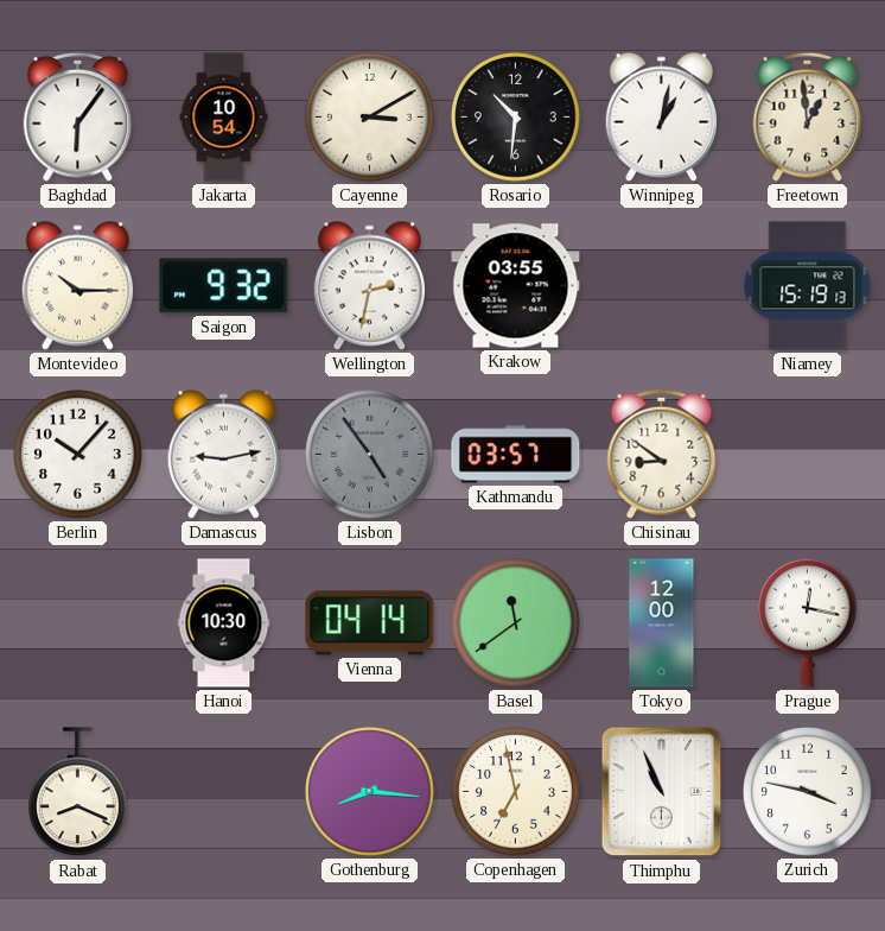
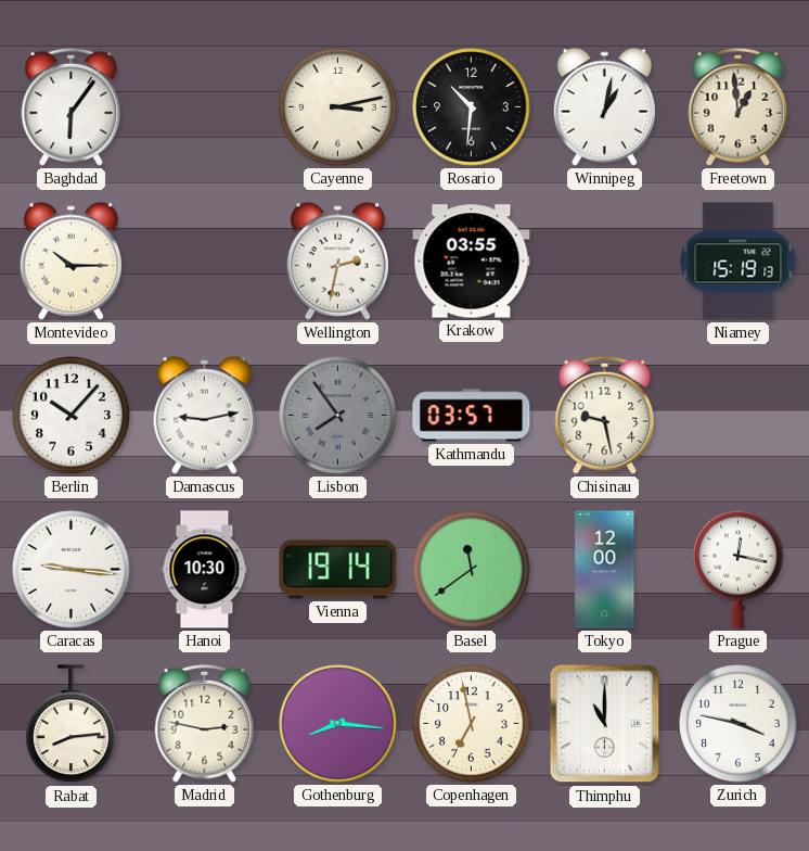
Jakarta: 10:54 -> none (224, 118)
Cayenne: 3:10 -> 3:13 (338, 107)
Saigon: 9:32 -> none (224, 286)
Lisbon: 4:54 -> 7:54 (338, 416)
Chisinau: 8:51 -> 9:28 (605, 415)
Caracas: none -> 9:16 (72, 570)
Vienna: 04:14 -> 19:14 (338, 570)
Rabat: 8:19 -> 8:14 (72, 724)
Madrid: none -> 2:47 (205, 723)
Thimphu: 10:56 -> 11:00 (605, 724)
